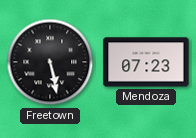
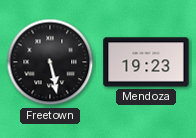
Mendoza: 07:23 -> 19:23 (146, 62)
